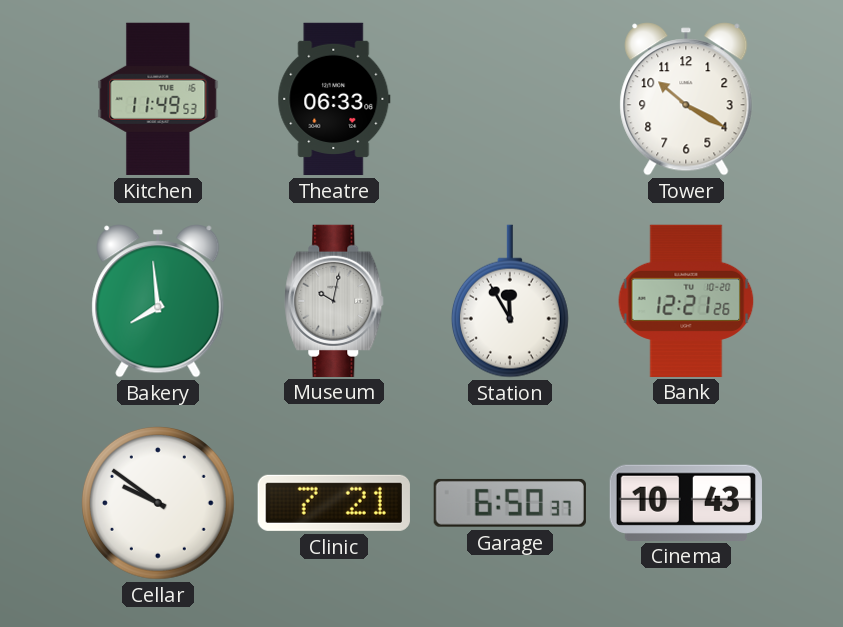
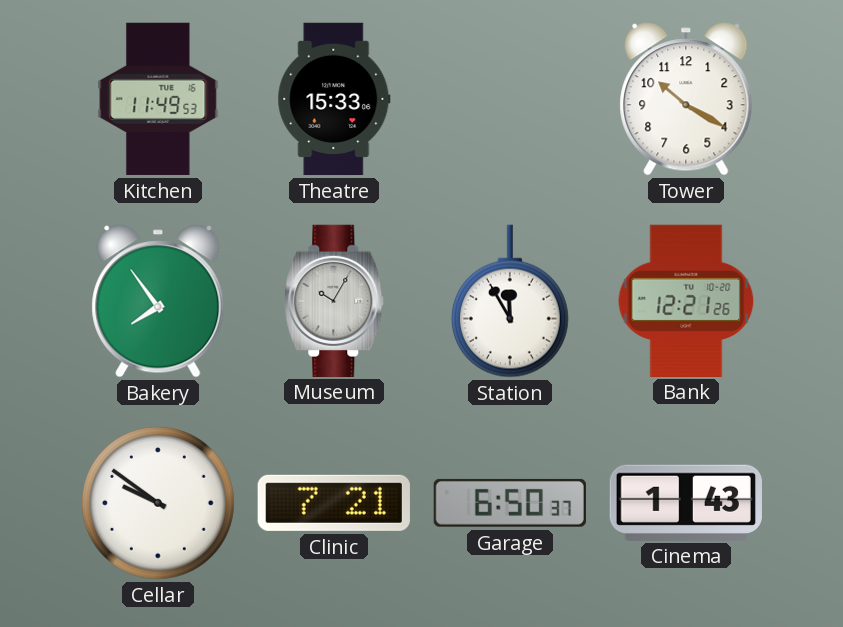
Theatre: 06:33 -> 15:33 (334, 99)
Bakery: 7:59 -> 7:54 (158, 301)
Museum: 10:02 -> 10:05 (334, 300)
Cinema: 10:43 -> 1:43 (686, 502)
